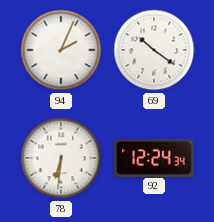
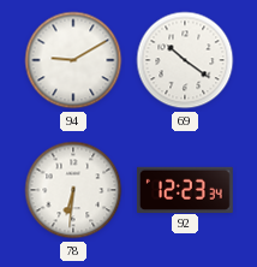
94: 2:04 -> 9:10 (73, 60)
92: 12:24 -> 12:23 (185, 189)
